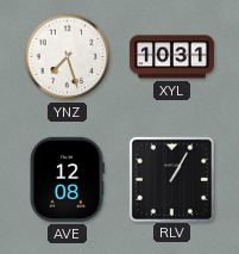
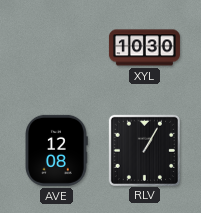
YNZ: 7:27 -> none (68, 57)
XYL: 10:31 -> 10:30 (144, 48)
